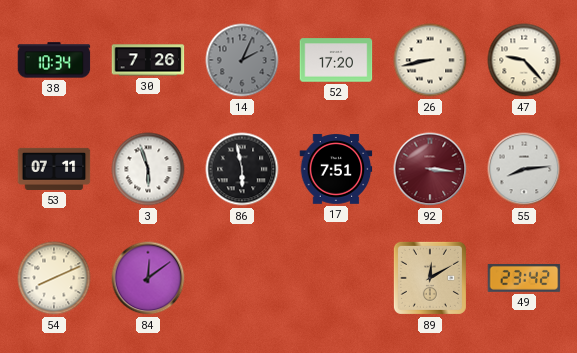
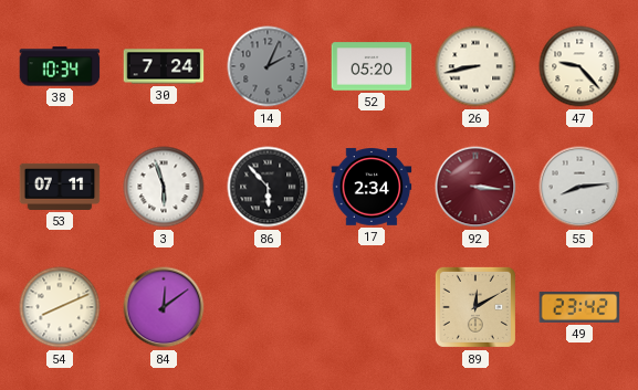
30: 7:26 -> 7:24 (164, 66)
52: 17:20 -> 05:20 (372, 66)
86: 5:58 -> 5:53 (268, 187)
17: 7:51 -> 2:34 (372, 187)
